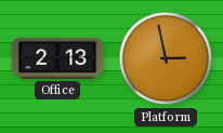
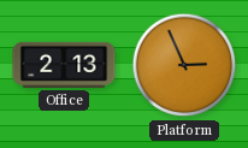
Platform: 2:58 -> 2:56 (184, 65)
